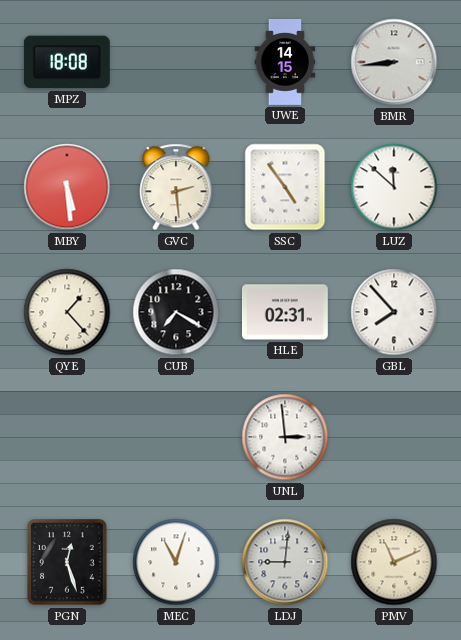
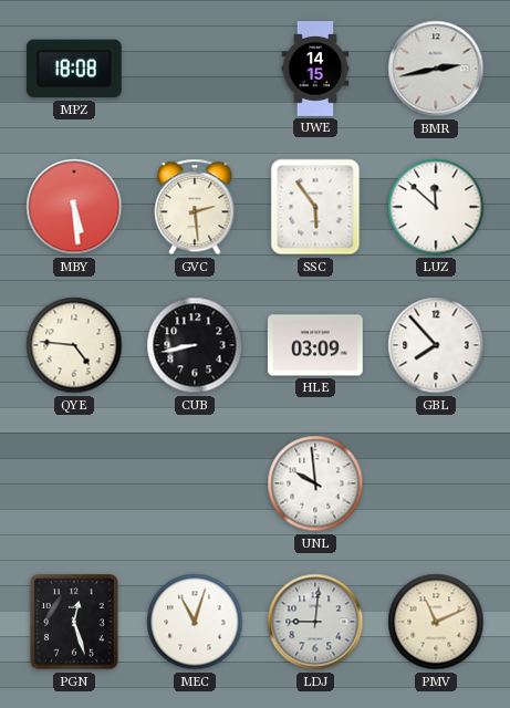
BMR: 8:44 -> 2:43 (436, 69)
SSC: 4:54 -> 5:54 (315, 207)
QYE: 1:23 -> 4:46 (74, 345)
CUB: 7:20 -> 8:43 (195, 345)
HLE: 02:31 -> 03:09 (315, 345)
UNL: 2:59 -> 9:59 (315, 483)
